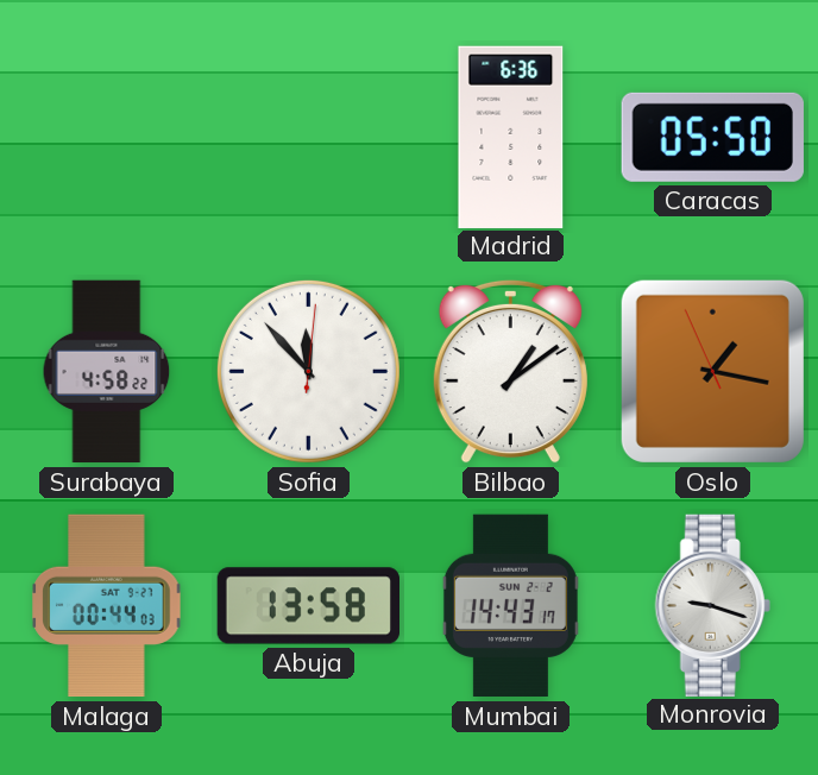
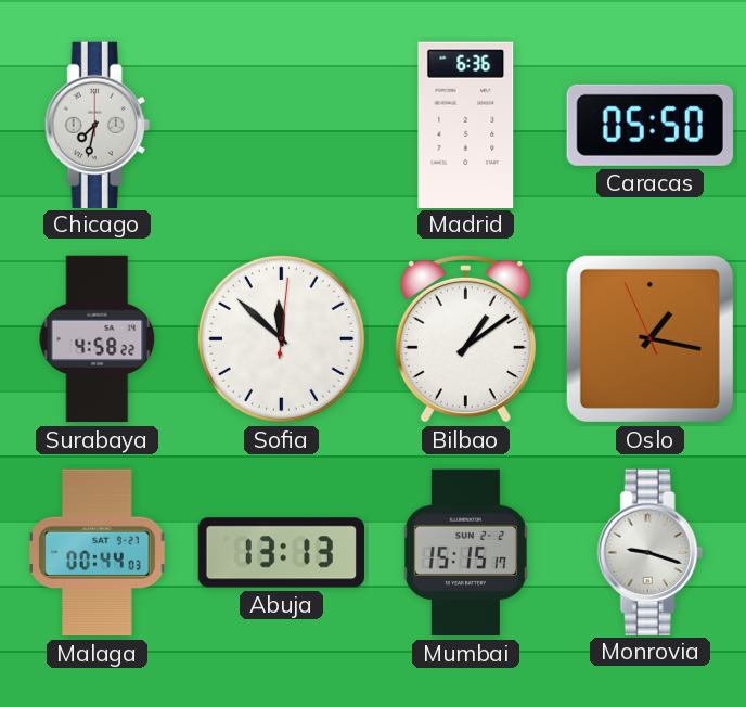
Chicago: none -> 7:32 (97, 125)
Sofia: 11:53 -> 11:52 (281, 338)
Abuja: 13:58 -> 13:13 (281, 553)
Mumbai: 14:43 -> 15:15 (465, 553)
